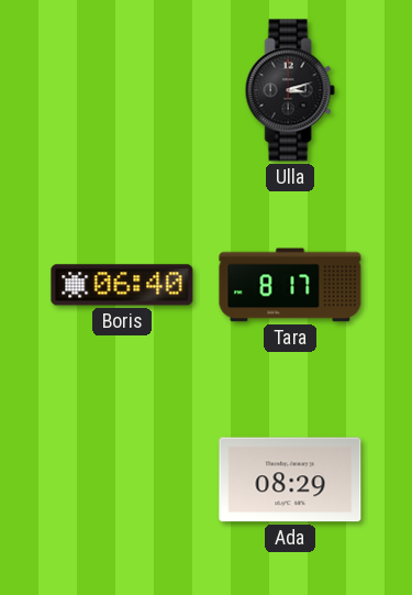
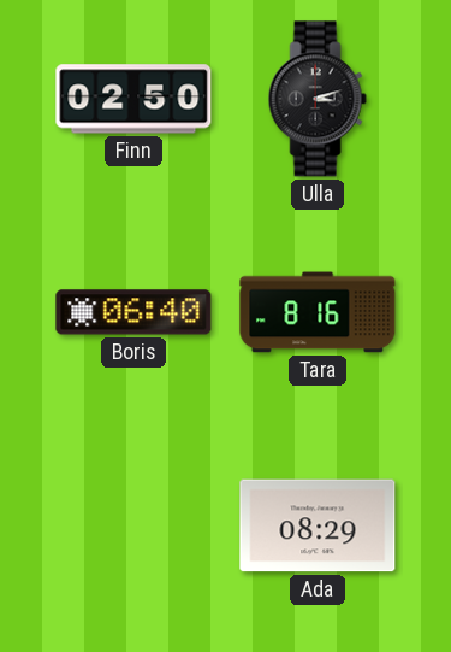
Finn: none -> 02:50 (133, 99)
Tara: 8:17 -> 8:16 (318, 312)
